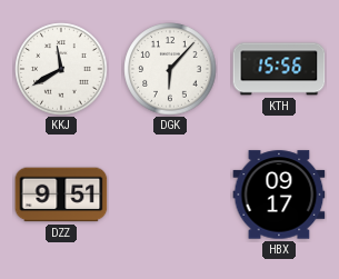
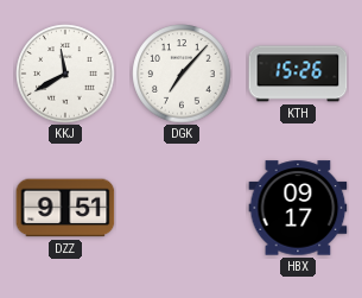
DGK: 6:07 -> 7:07 (182, 74)
KTH: 15:56 -> 15:26 (298, 74)
